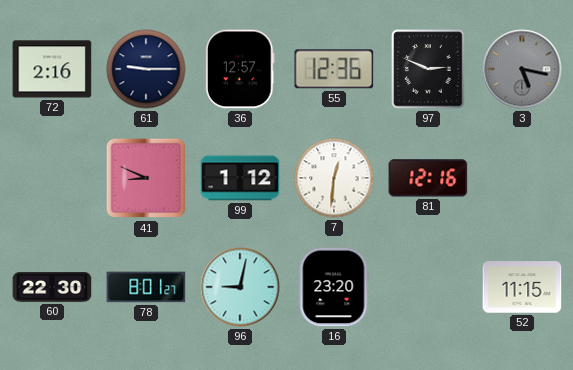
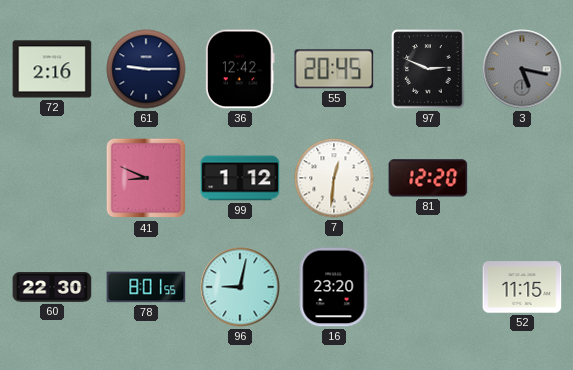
36: 12:57 -> 12:42 (241, 69)
55: 12:36 -> 20:45 (334, 69)
81: 12:16 -> 12:20 (428, 178)
78: 8:01:27 -> 8:01:55 (146, 287)
